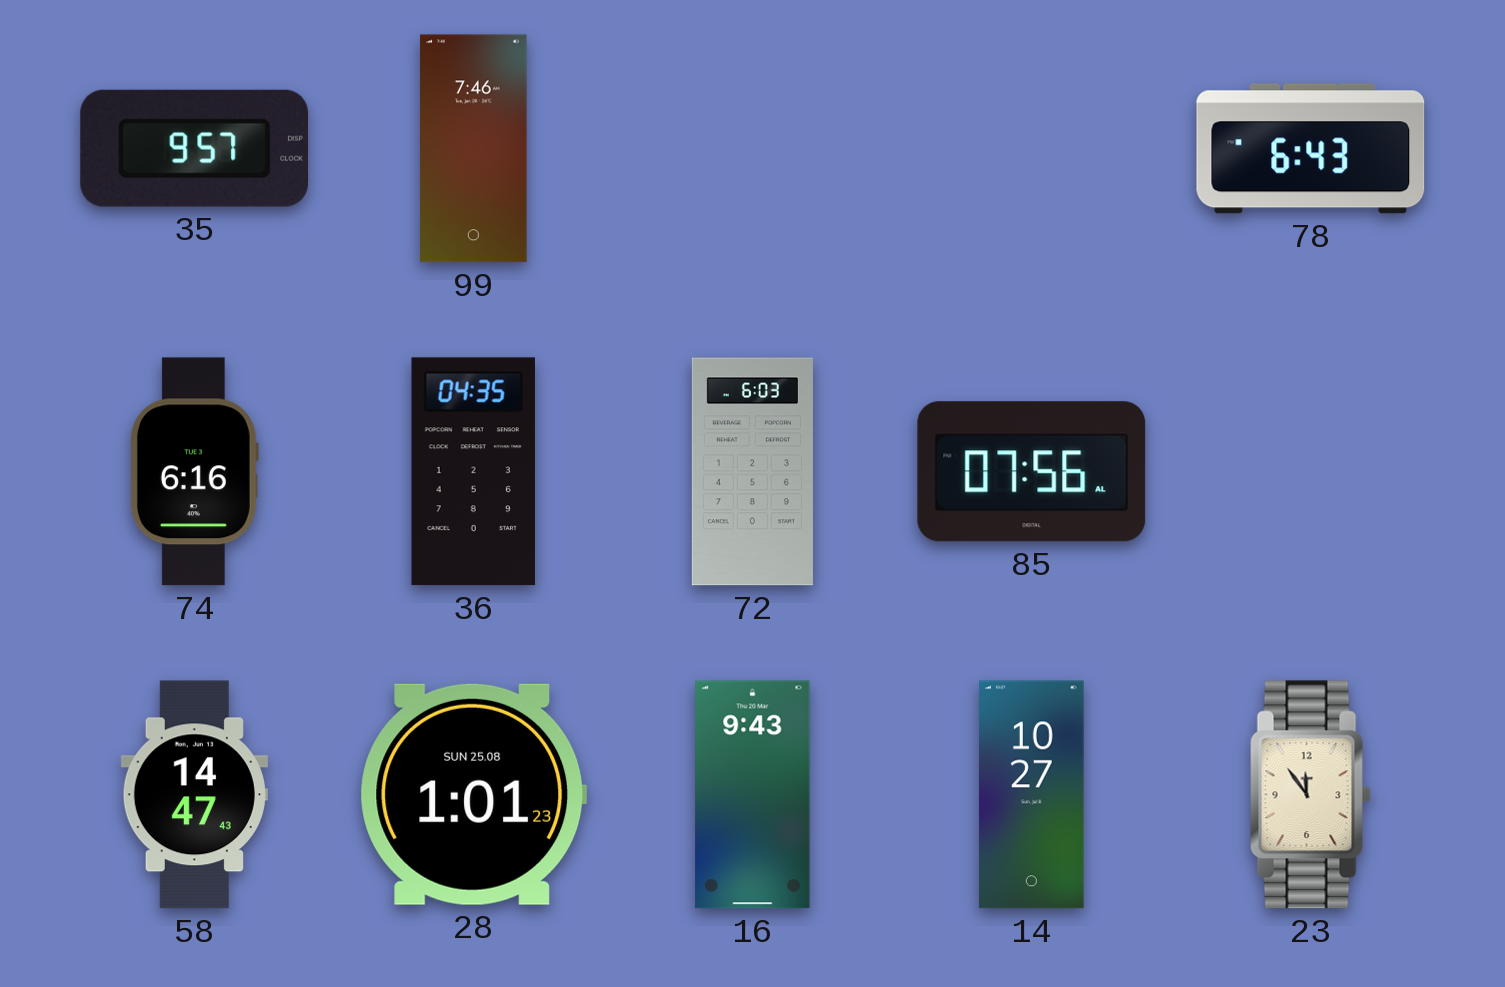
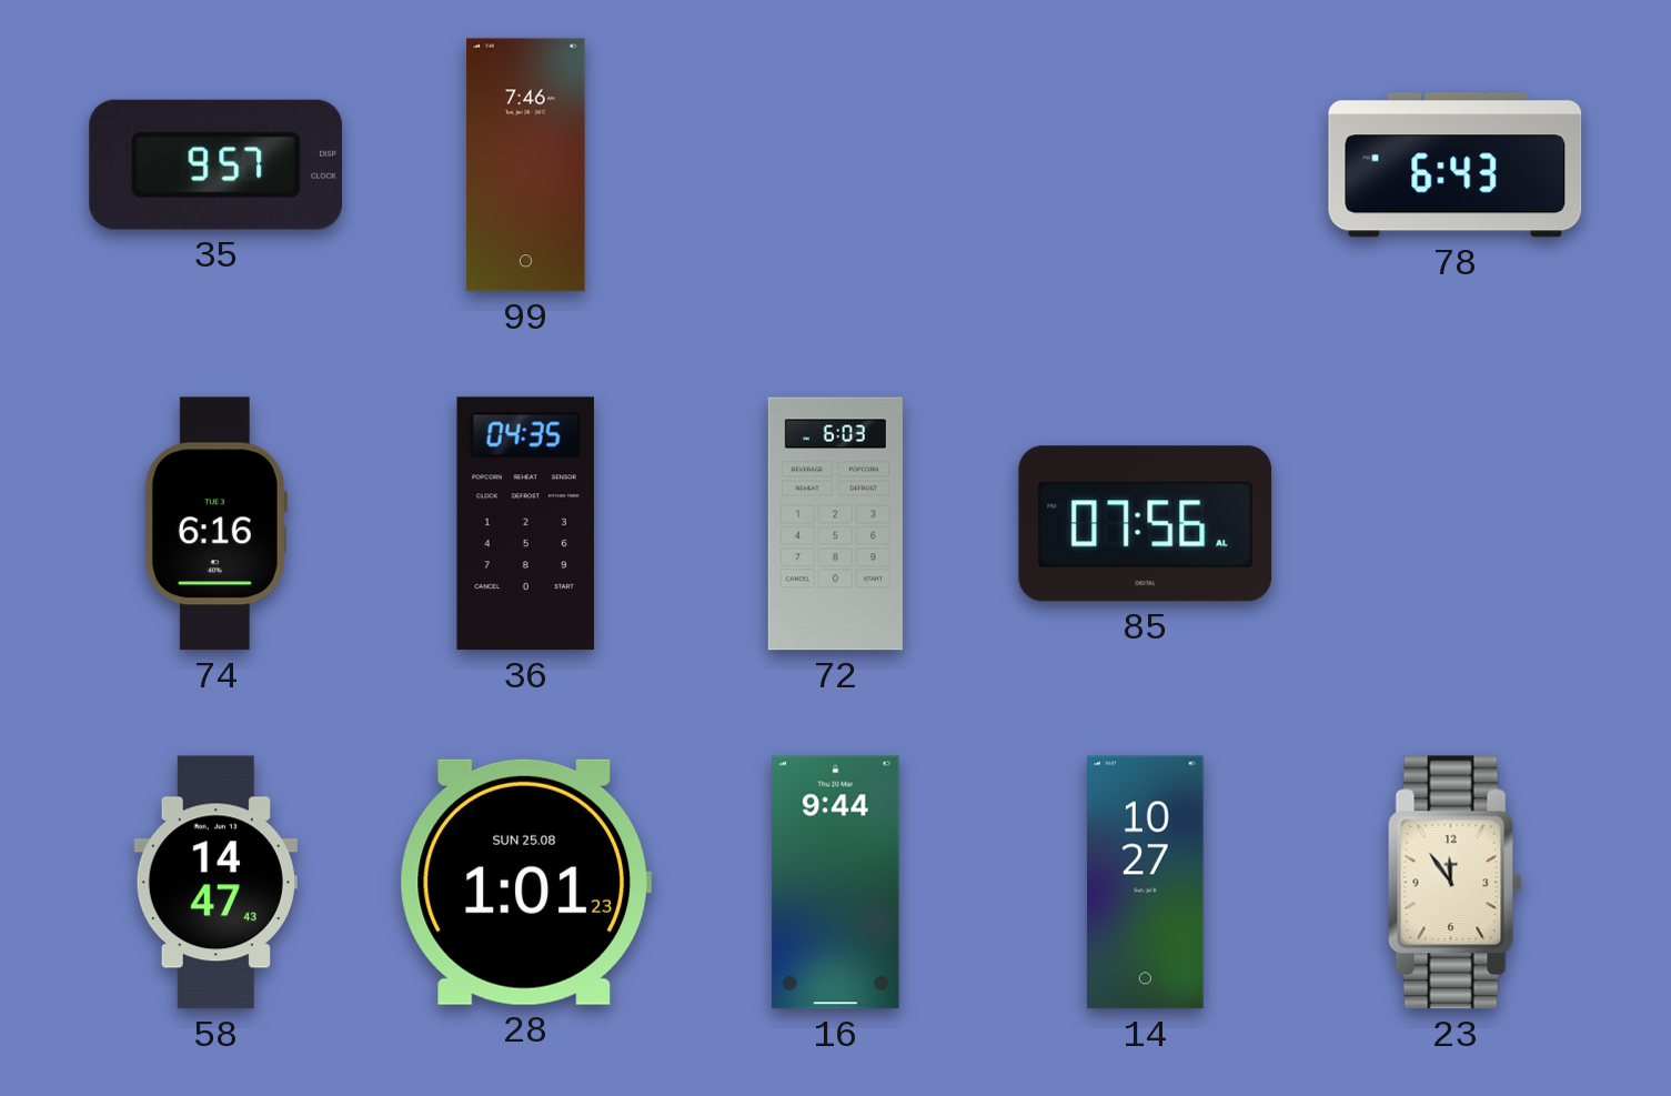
16: 9:43 -> 9:44 (836, 883)
